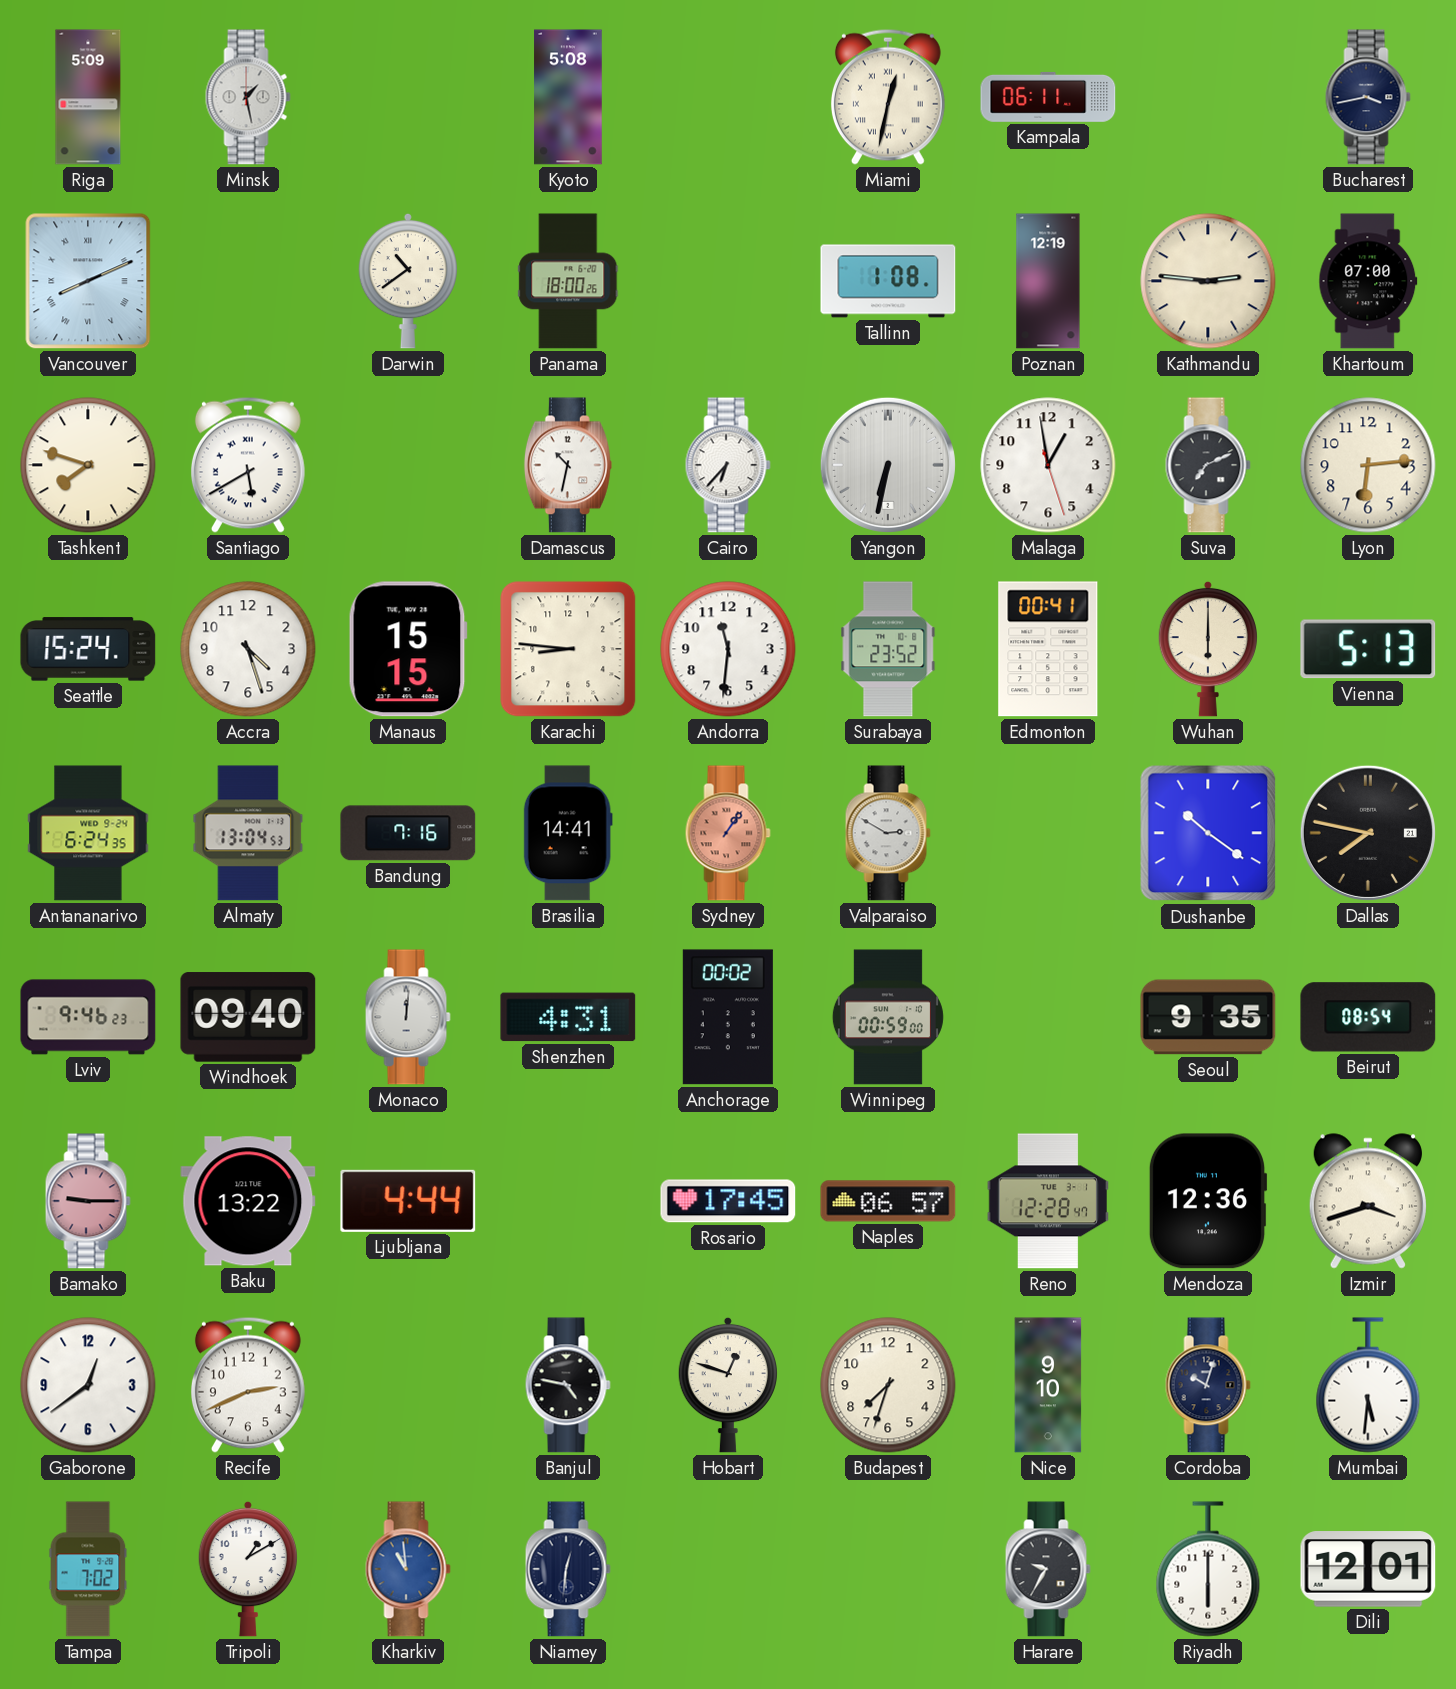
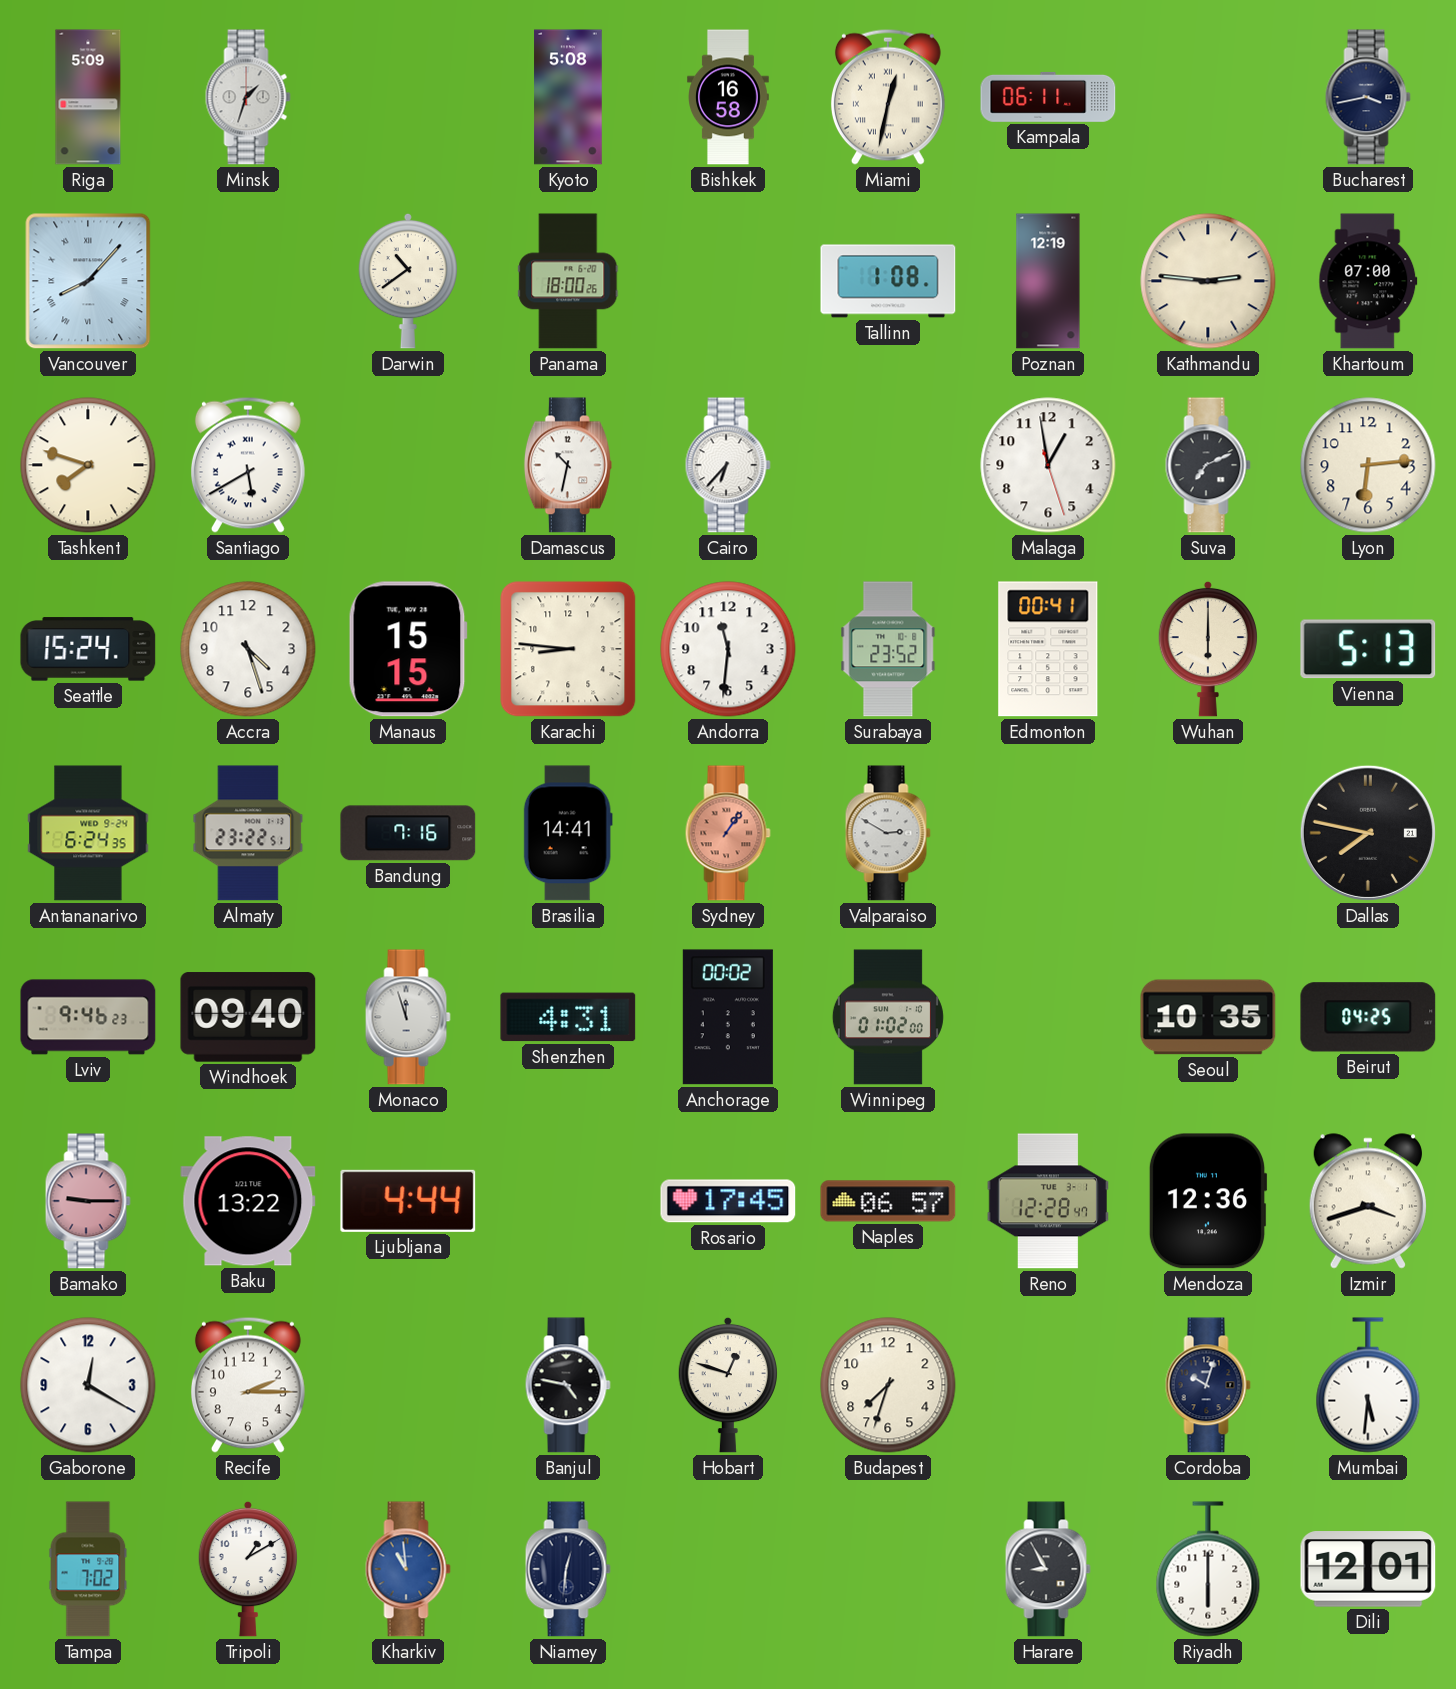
Minsk: 1:28 -> 1:33 (248, 97)
Bishkek: none -> 16:58 (728, 97)
Vancouver: 8:11 -> 8:07 (88, 281)
Yangon: 6:32 -> none (888, 465)
Almaty: 13:04 -> 23:22 (248, 833)
Dushanbe: 10:21 -> none (1208, 833)
Monaco: 12:01 -> 11:57 (408, 1017)
Winnipeg: 00:59 -> 01:02 (888, 1017)
Seoul: 9:35 -> 10:35 (1208, 1017)
Beirut: 08:54 -> 04:25 (1368, 1017)
Gaborone: 12:39 -> 12:20 (88, 1385)
Recife: 2:41 -> 2:15 (248, 1385)
Nice: 9:10 -> none (1048, 1385)
Harare: 9:35 -> 8:55 (1048, 1569)
